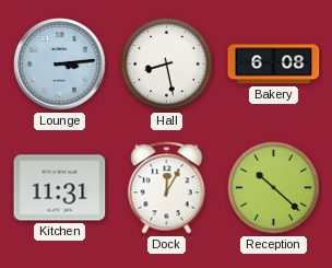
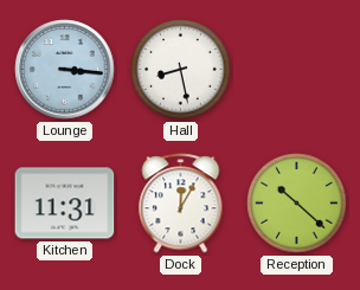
Lounge: 3:14 -> 3:16 (65, 70)
Bakery: 6:08 -> none (274, 65)
